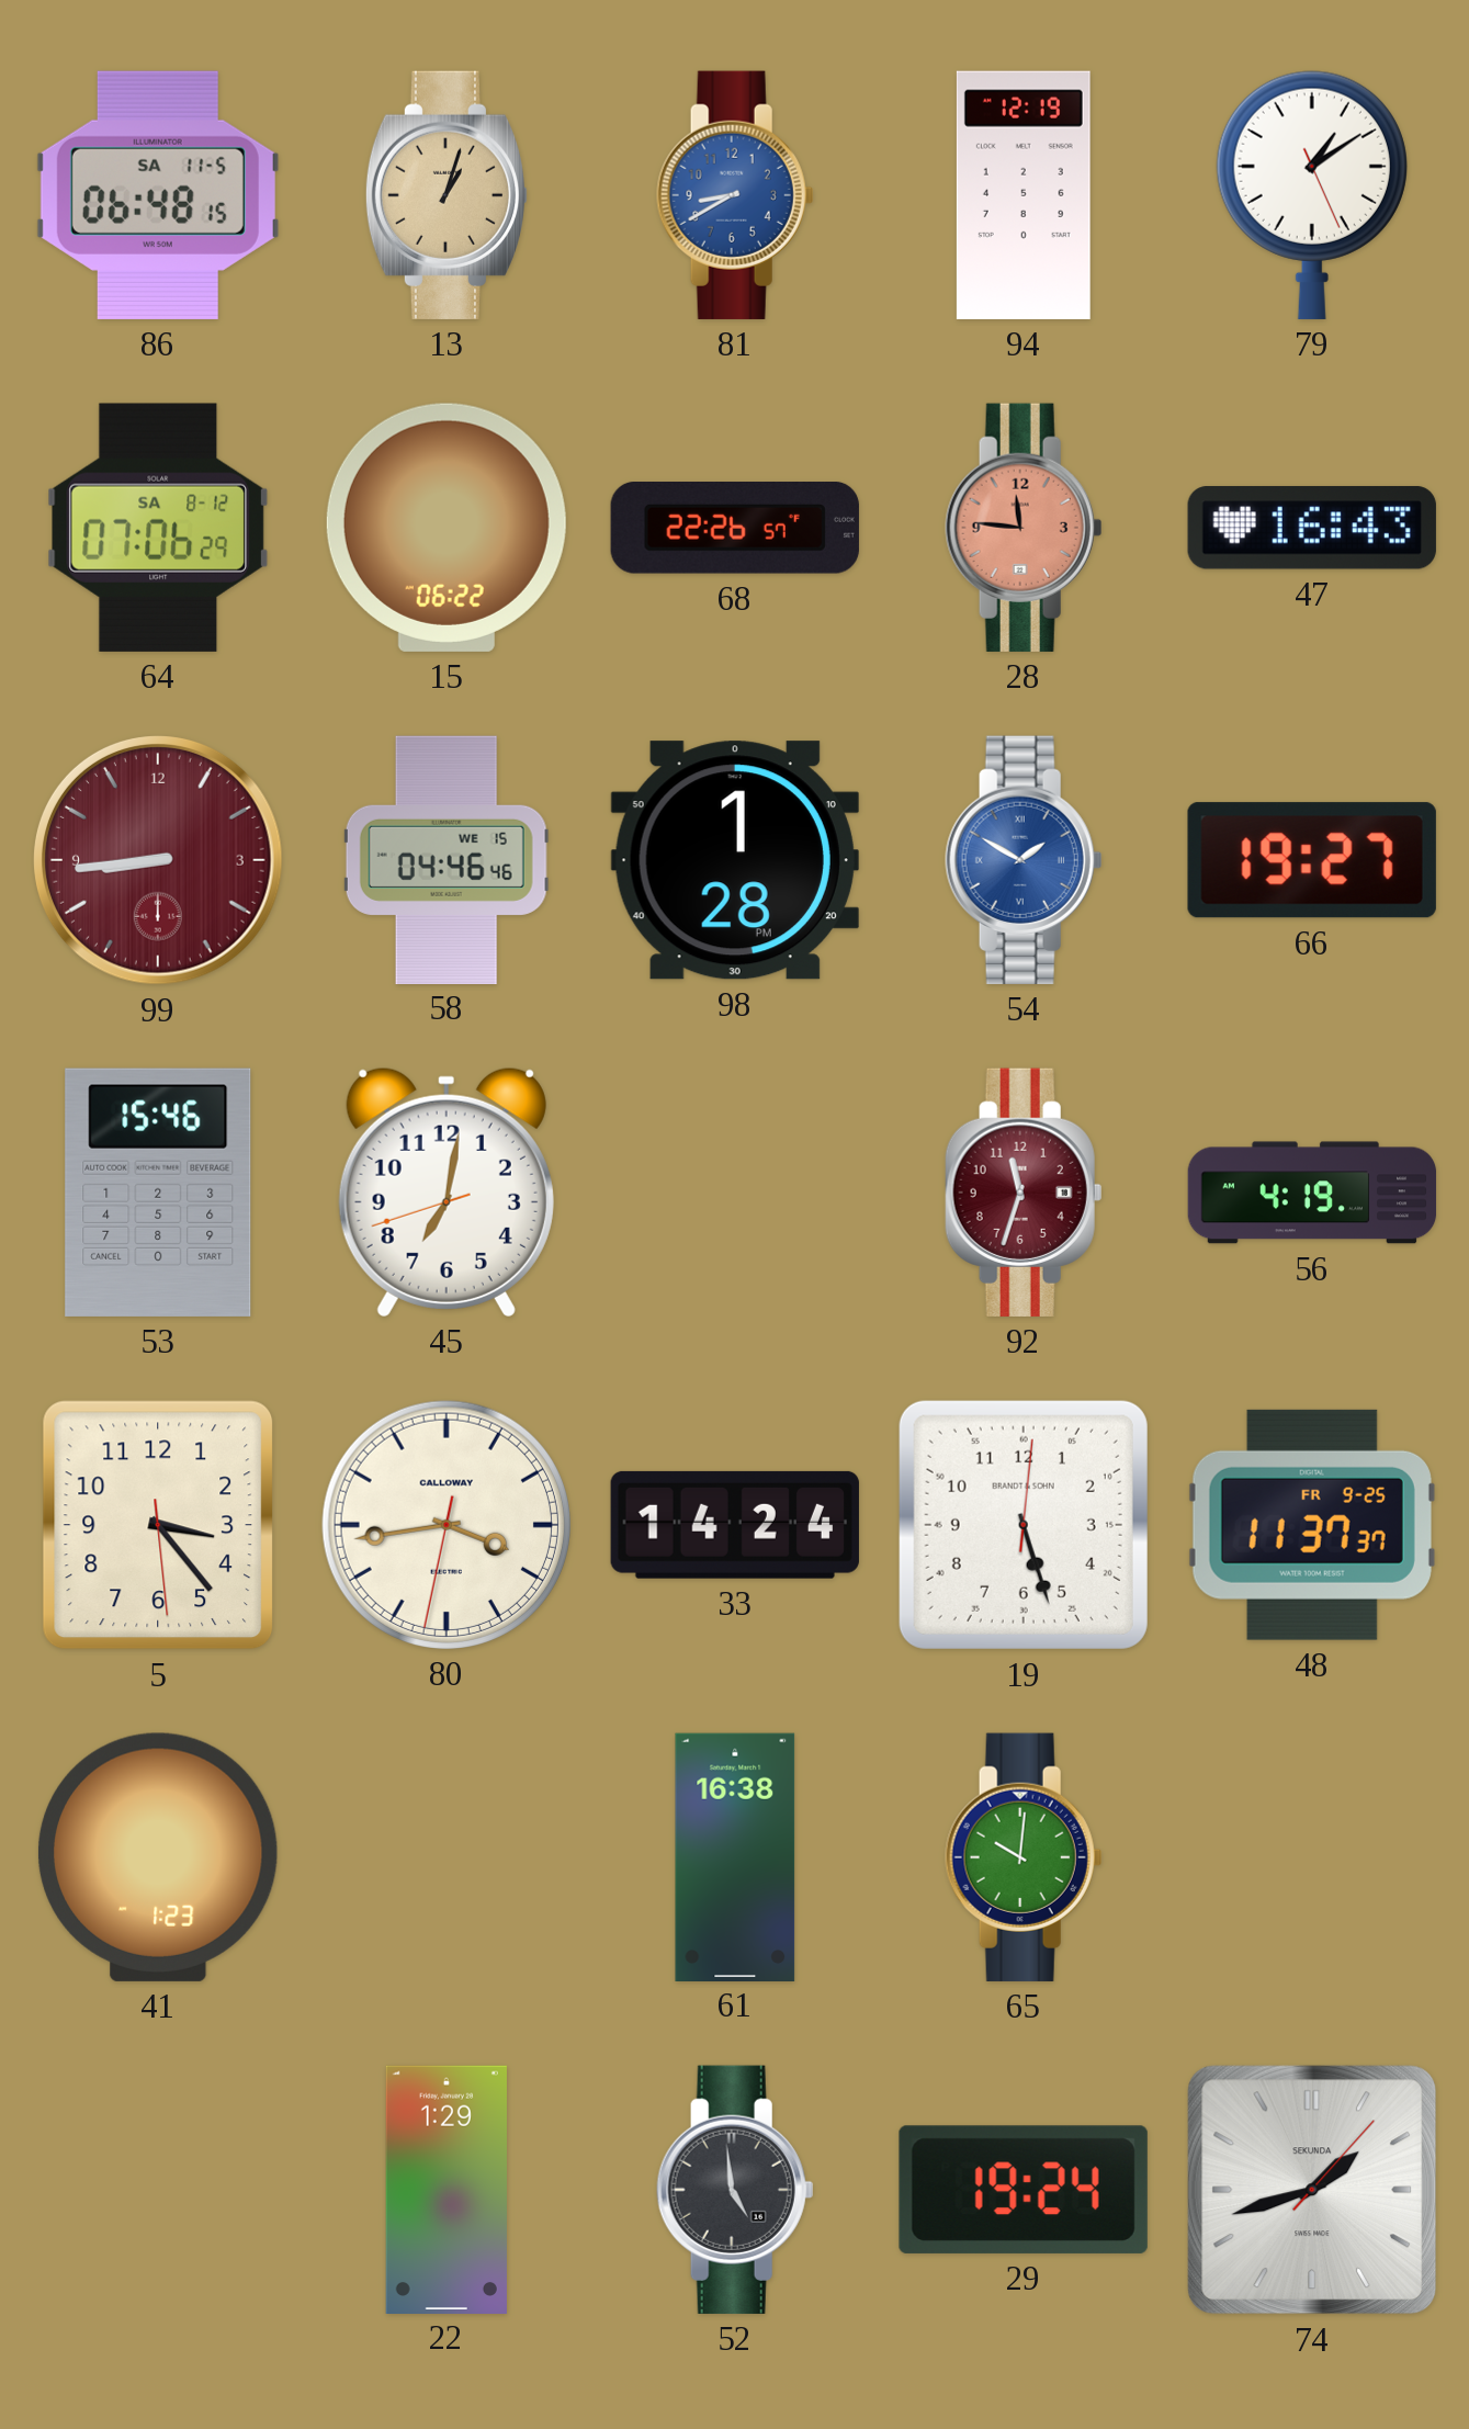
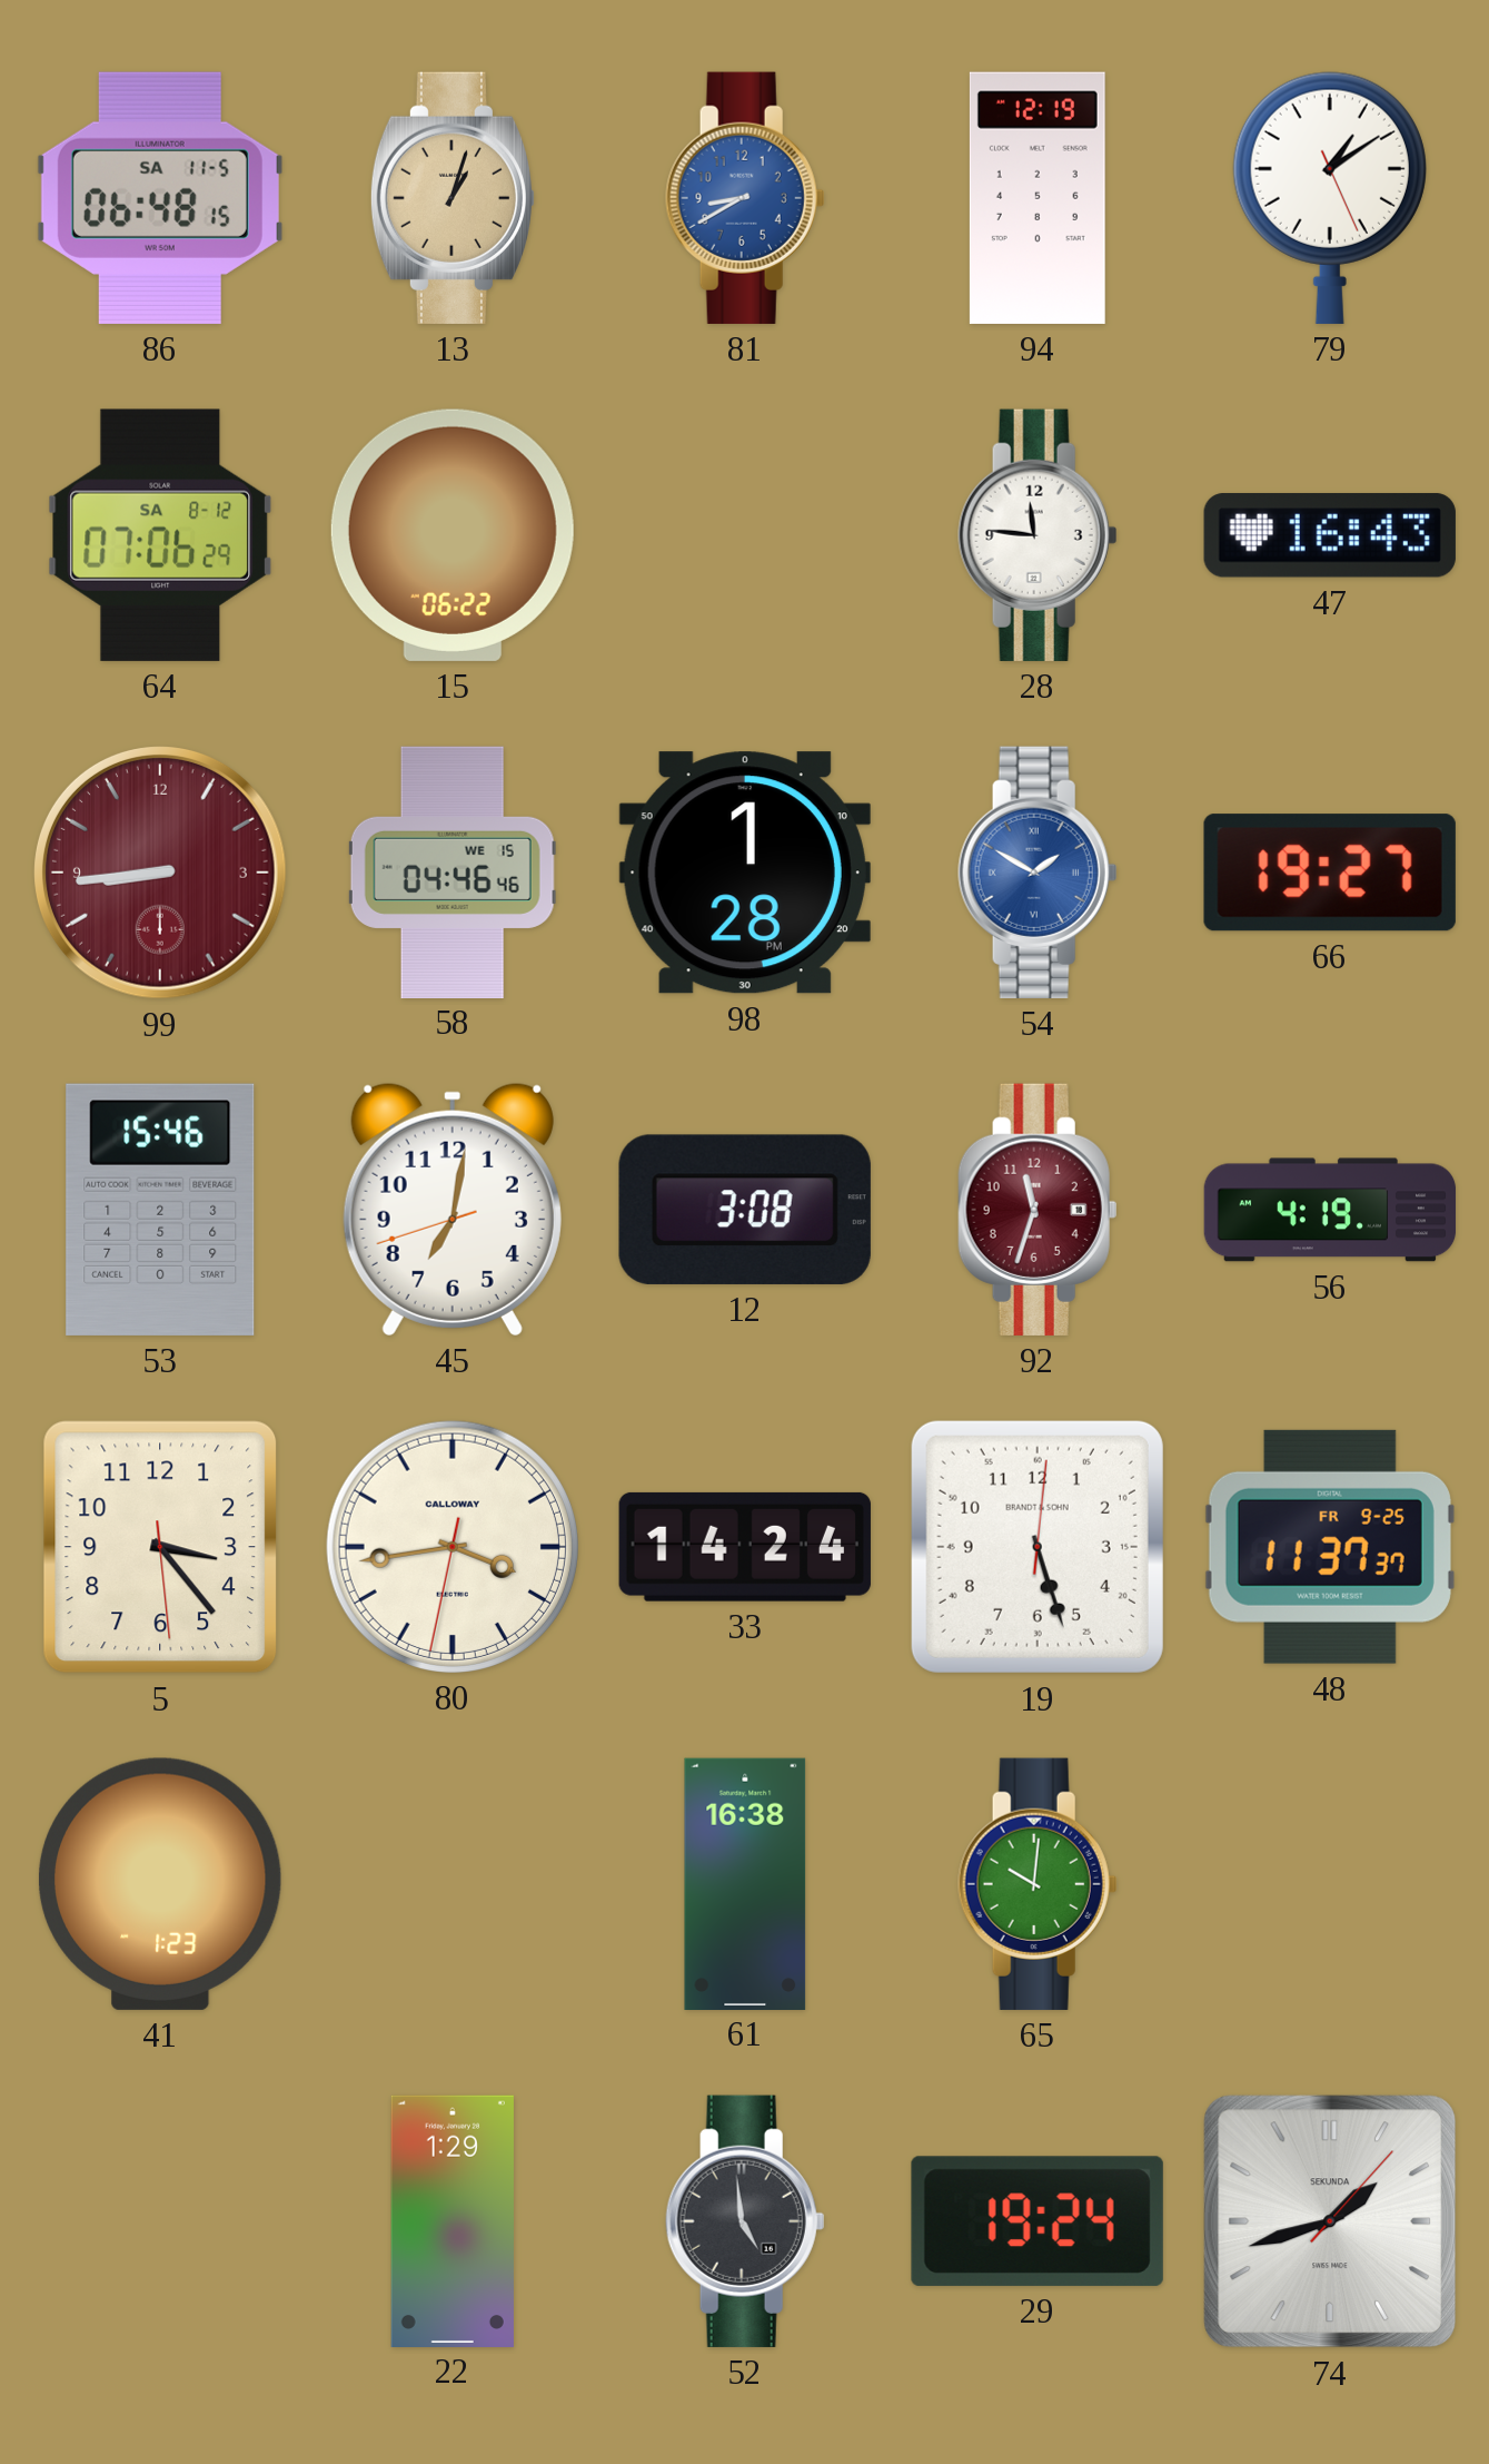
68: 22:26 -> none (735, 529)
28 dial: salmon -> white (1038, 535)
12: none -> 3:08 (745, 1210)
